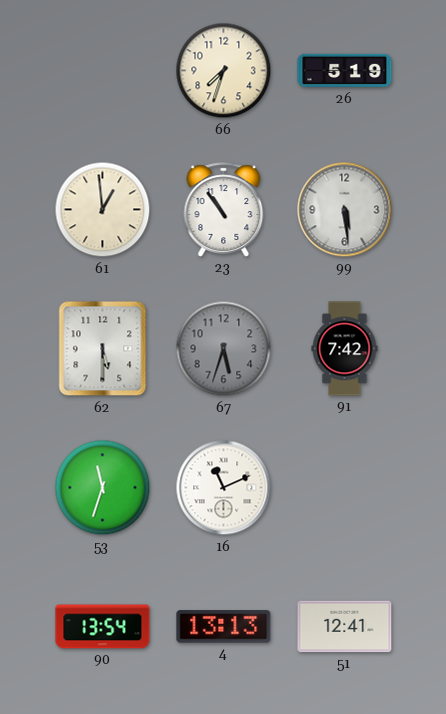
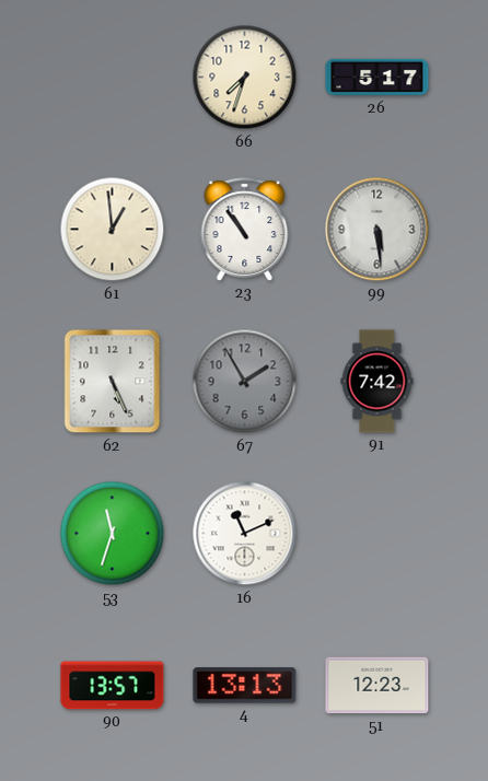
26: 5:19 -> 5:17 (377, 78)
62: 5:30 -> 5:26 (113, 382)
67: 5:33 -> 1:55 (245, 382)
90: 13:54 -> 13:57 (113, 686)
51: 12:41 -> 12:23 (377, 686)
